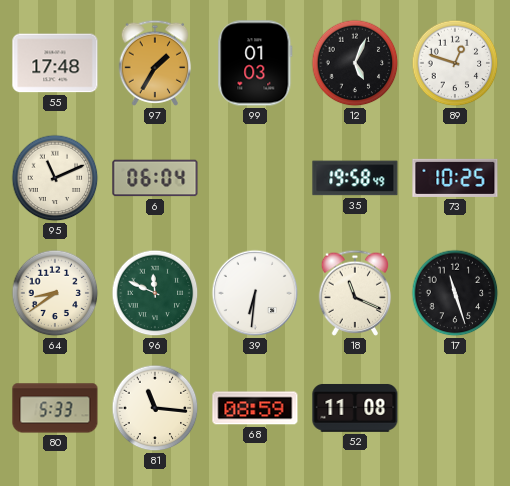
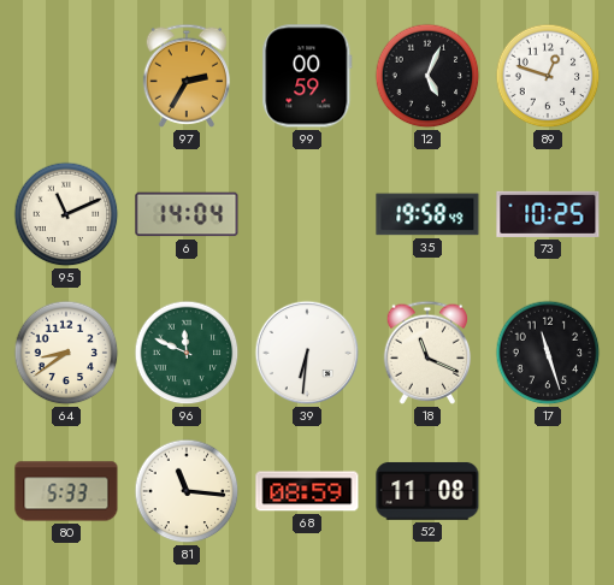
55: 17:48 -> none (55, 63)
97: 1:35 -> 2:35 (187, 76)
99: 01:03 -> 00:59 (307, 76)
6: 06:04 -> 14:04 (187, 214)
